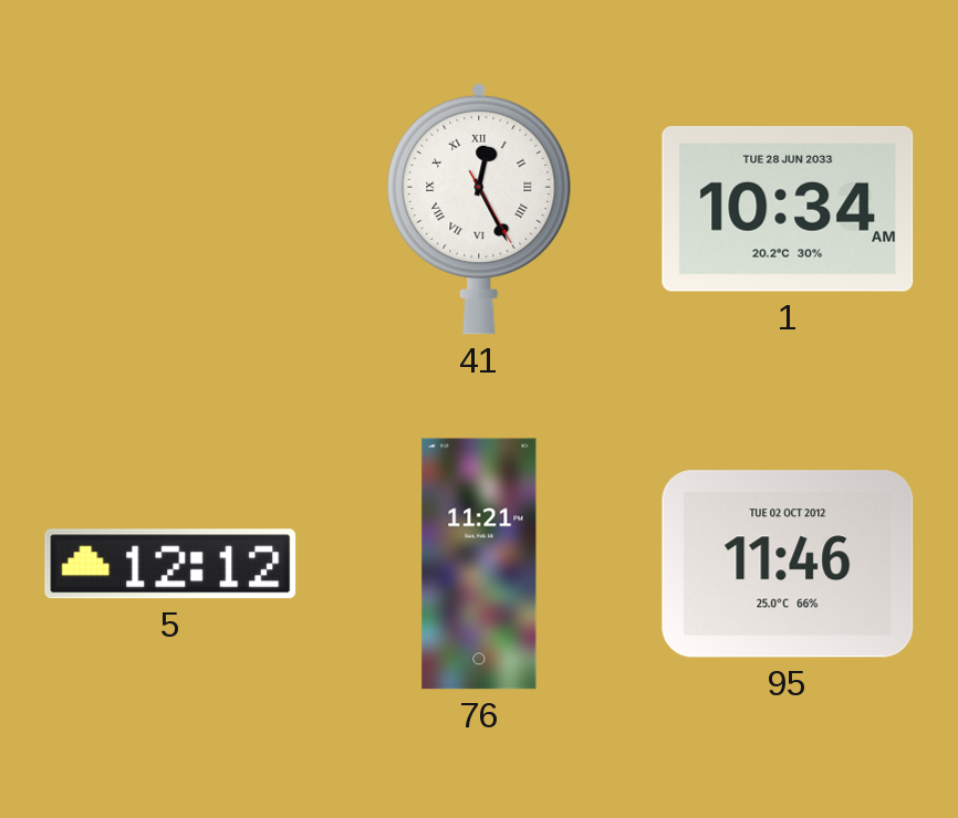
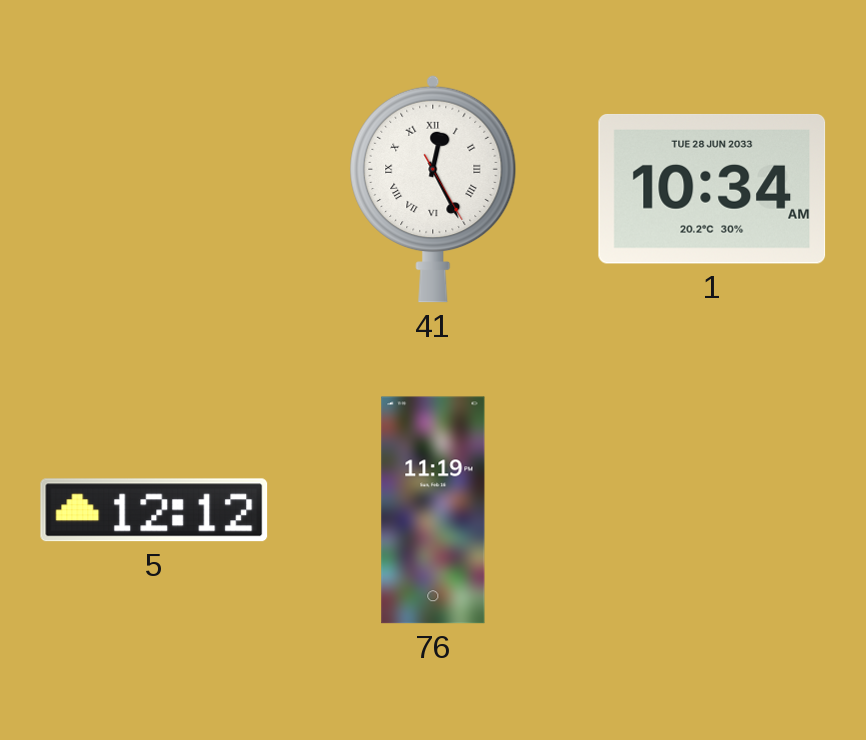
76: 11:21 -> 11:19 (433, 510)
95: 11:46 -> none (788, 564)
